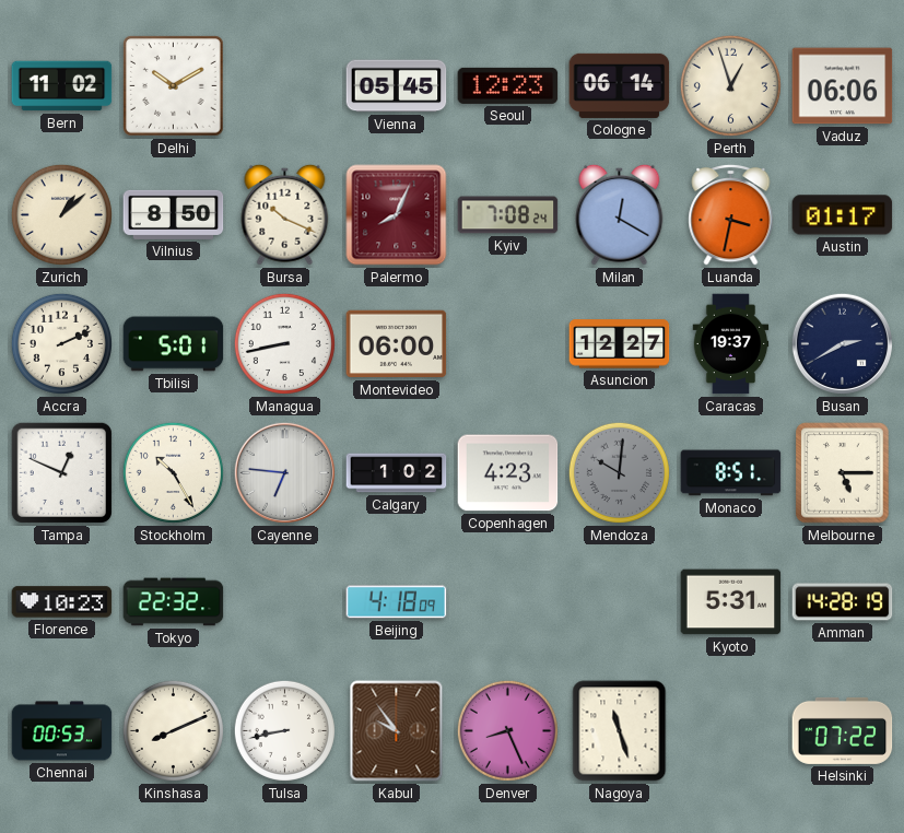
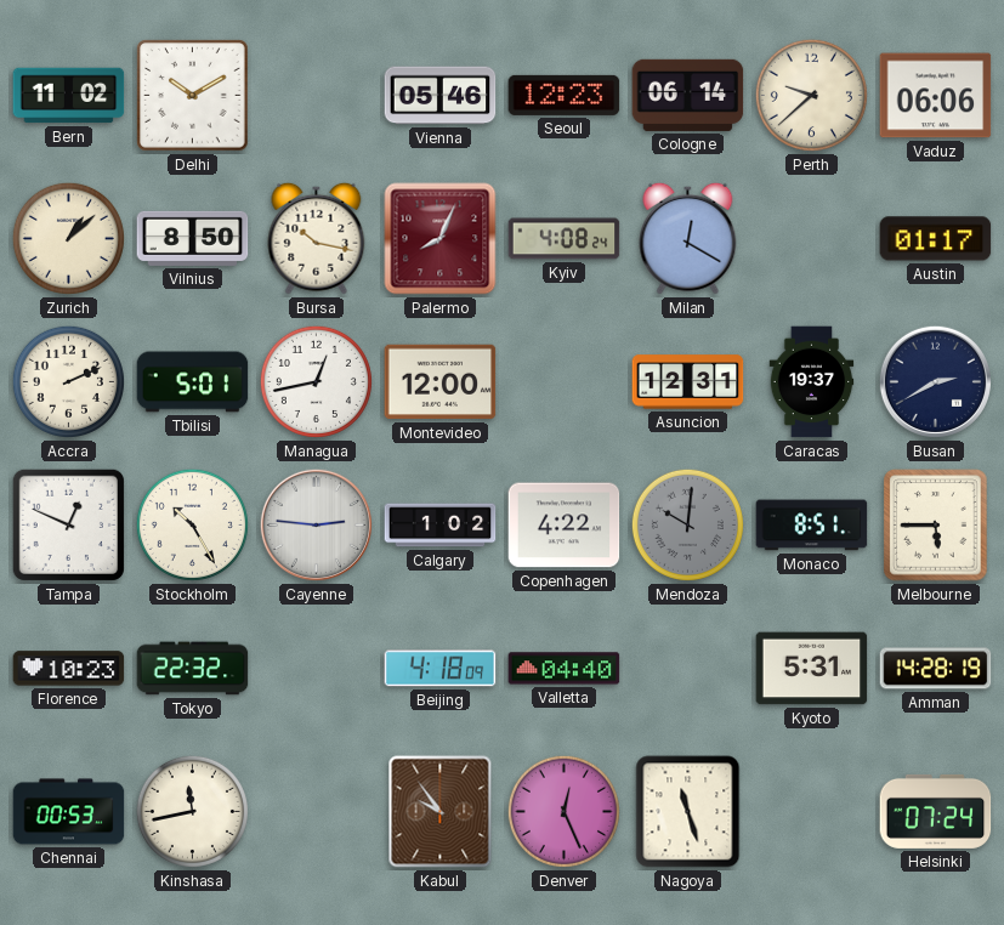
Vienna: 05:45 -> 05:46 (441, 96)
Perth: 12:57 -> 9:38 (811, 95)
Bursa: 10:19 -> 10:17 (317, 238)
Kyiv: 7:08 -> 4:08 (565, 239)
Luanda: 3:32 -> none (731, 214)
Managua: 8:43 -> 12:43 (316, 381)
Montevideo: 06:00 -> 12:00 (441, 382)
Asuncion: 12:27 -> 12:31 (688, 382)
Cayenne: 6:46 -> 2:46 (316, 524)
Copenhagen: 4:23 -> 4:22 (565, 526)
Melbourne: 5:15 -> 5:45 (936, 526)
Valletta: none -> 04:40 (565, 669)
Kinshasa: 8:11 -> 11:43 (192, 811)
Tulsa: 8:43 -> none (284, 730)
Denver: 8:26 -> 12:26 (563, 811)
Helsinki: 07:22 -> 07:24 (936, 811)
